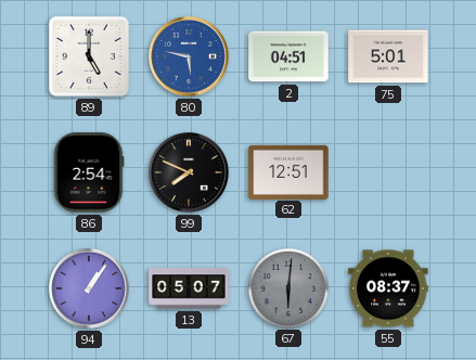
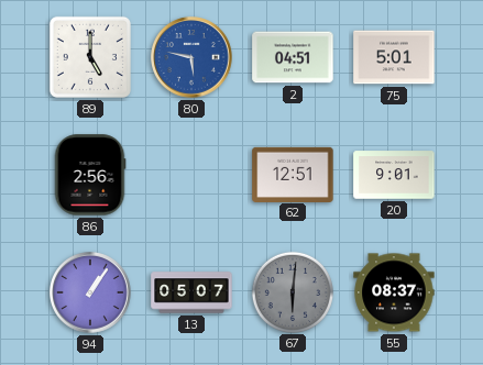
86: 2:54 -> 2:56 (90, 175)
99: 7:49 -> none (189, 172)
20: none -> 9:01 (394, 175)
